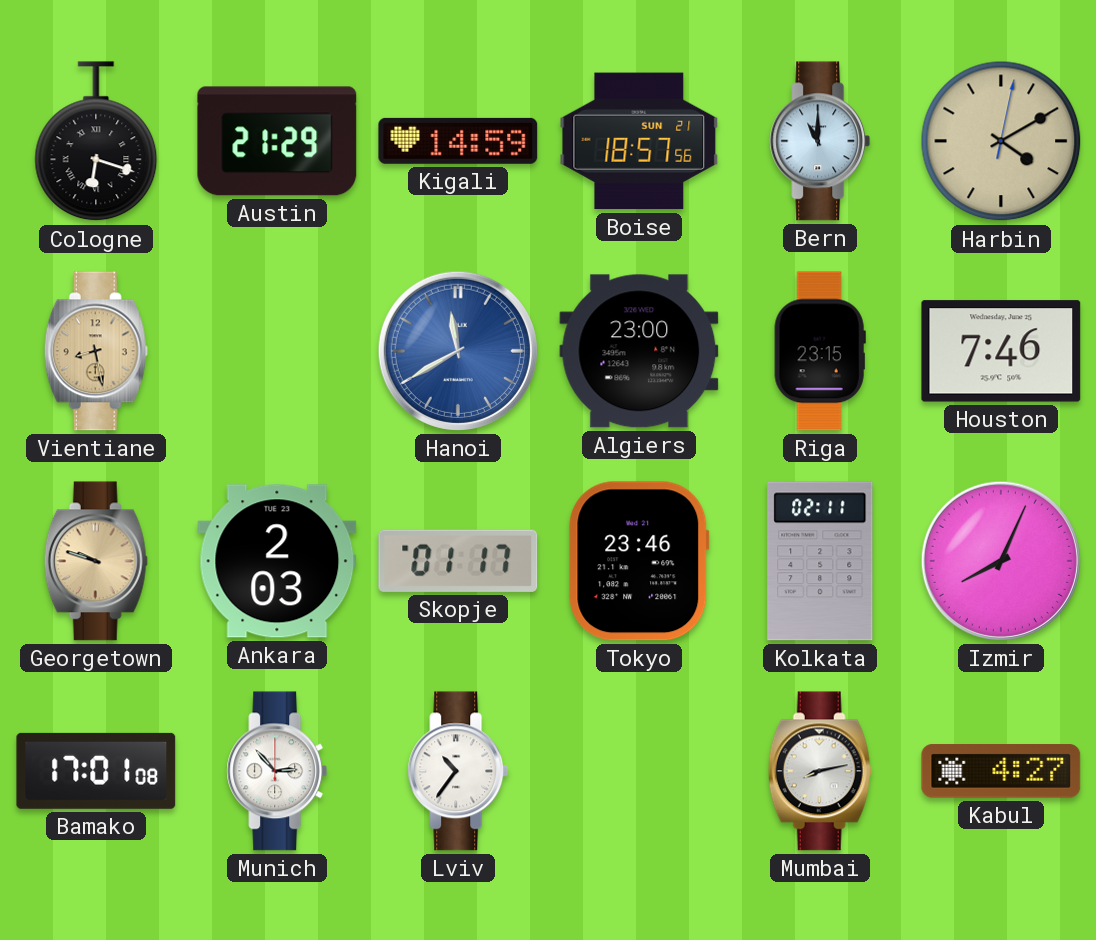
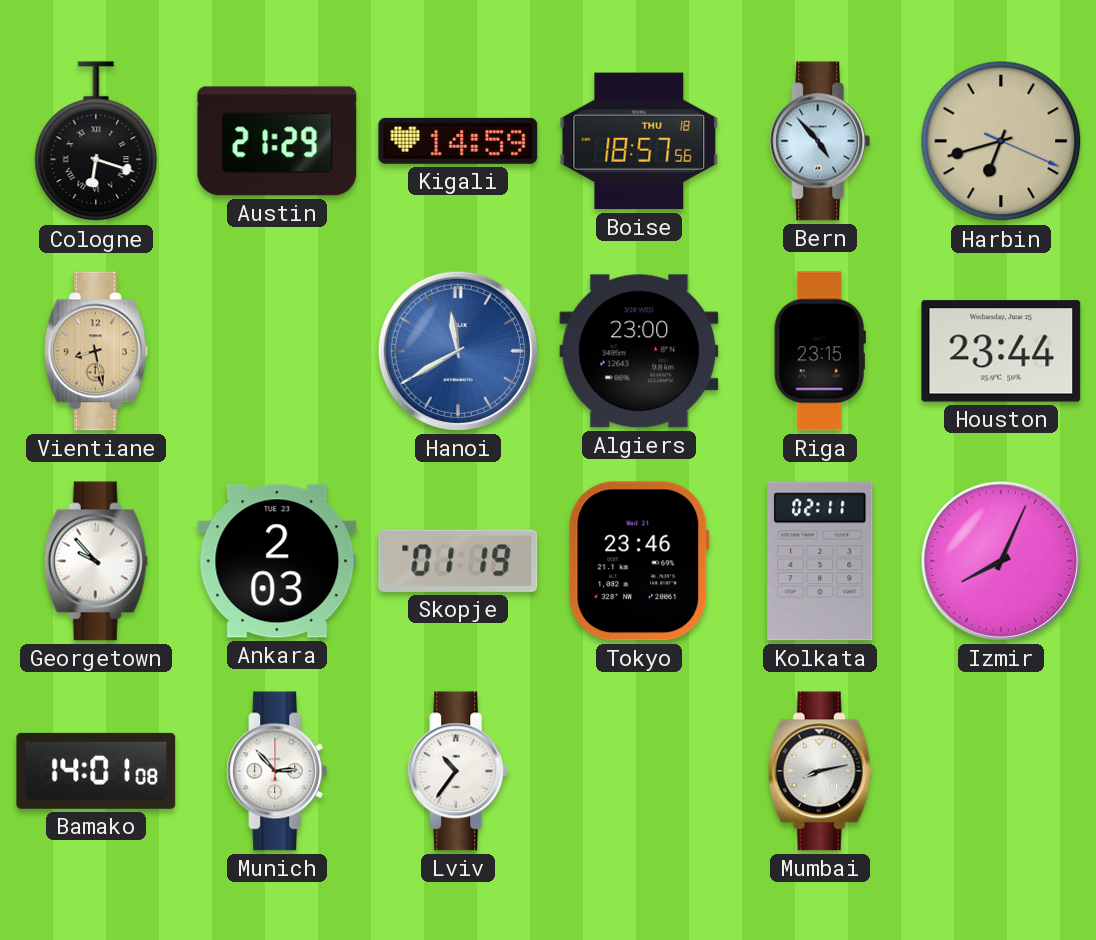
Boise date: SUN 21 -> THU 18 (639, 141)
Bern: 11:00 -> 4:53 (820, 141)
Harbin: 4:10 -> 6:42 (1001, 141)
Houston: 7:46 -> 23:44 (1001, 351)
Georgetown: 9:48 -> 9:53 (96, 561)
Georgetown dial: champagne -> white (96, 561)
Skopje: 01:17 -> 01:19 (458, 561)
Bamako: 17:01 -> 14:01 (96, 771)
Kabul: 4:27 -> none (1001, 771)
